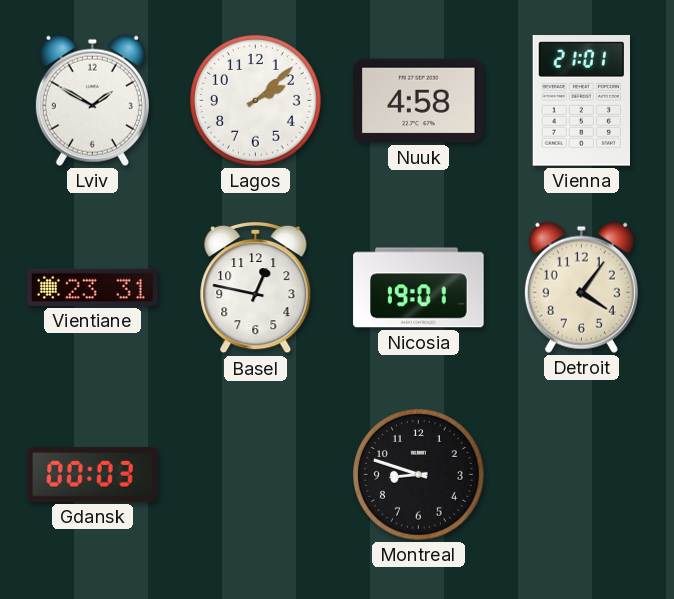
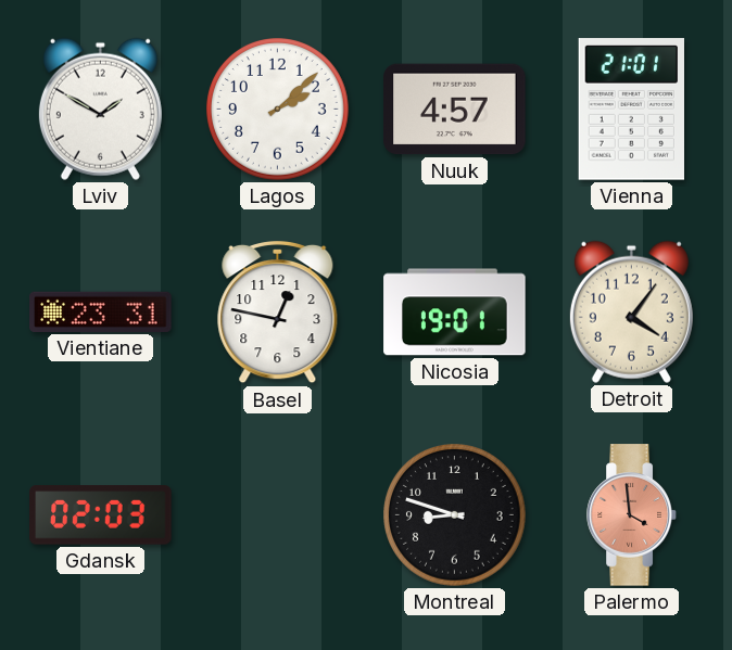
Nuuk: 4:58 -> 4:57 (455, 110)
Gdansk: 00:03 -> 02:03 (101, 515)
Palermo: none -> 3:59 (632, 515)
